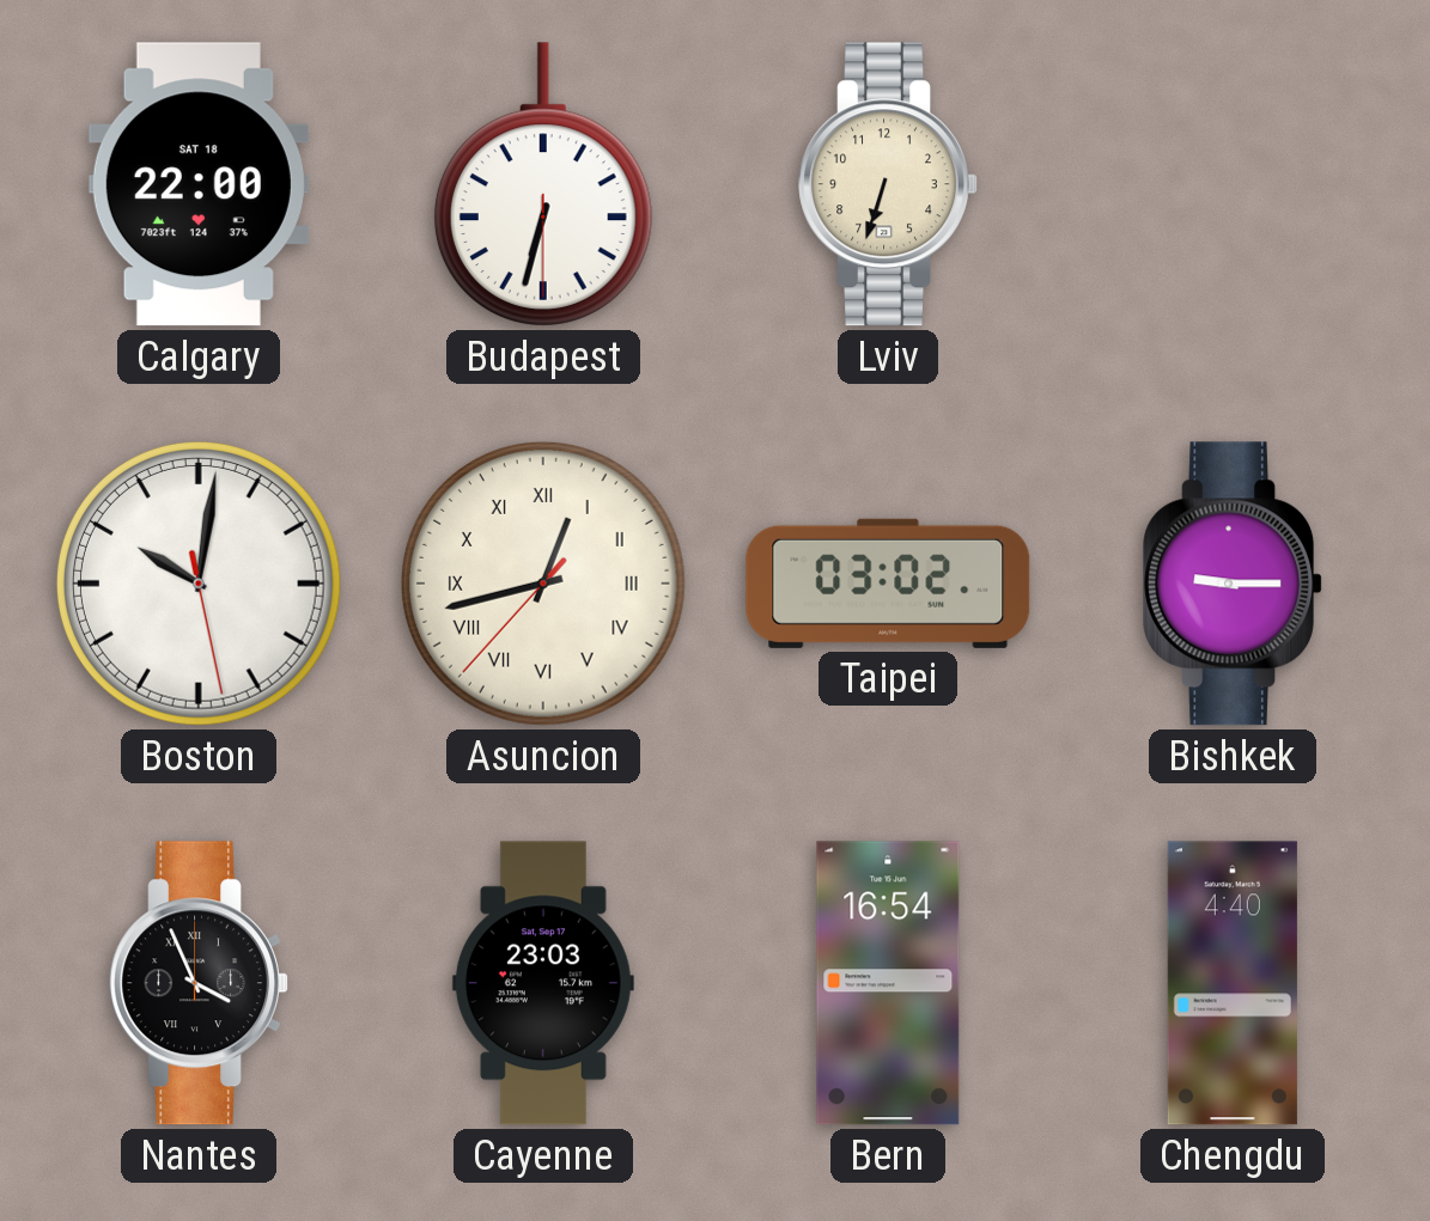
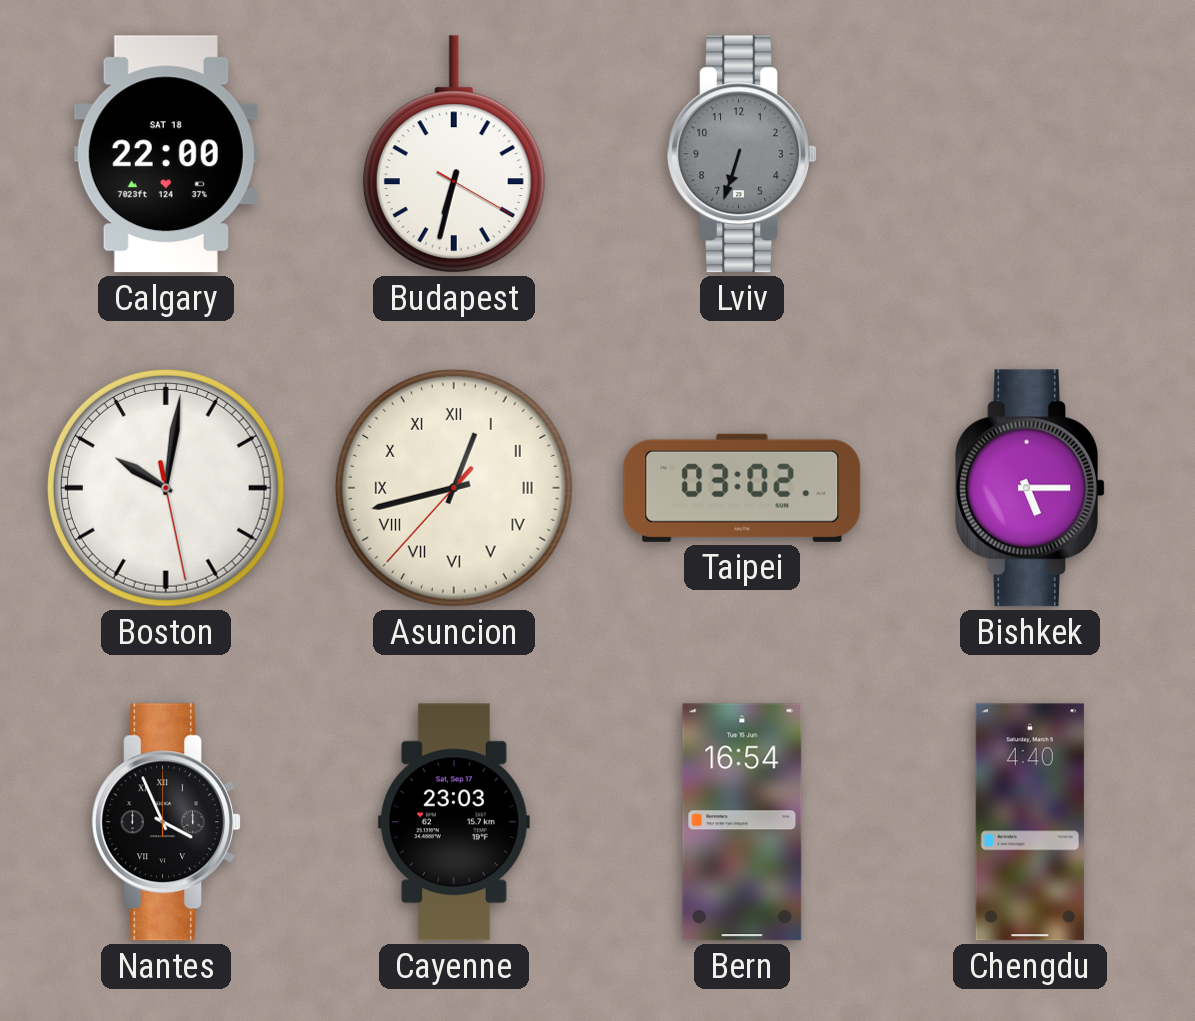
Budapest: 6:32:30 -> 6:32:20 (454, 154)
Lviv dial: cream -> grey (742, 154)
Bishkek: 9:15 -> 5:15 (1030, 488)
